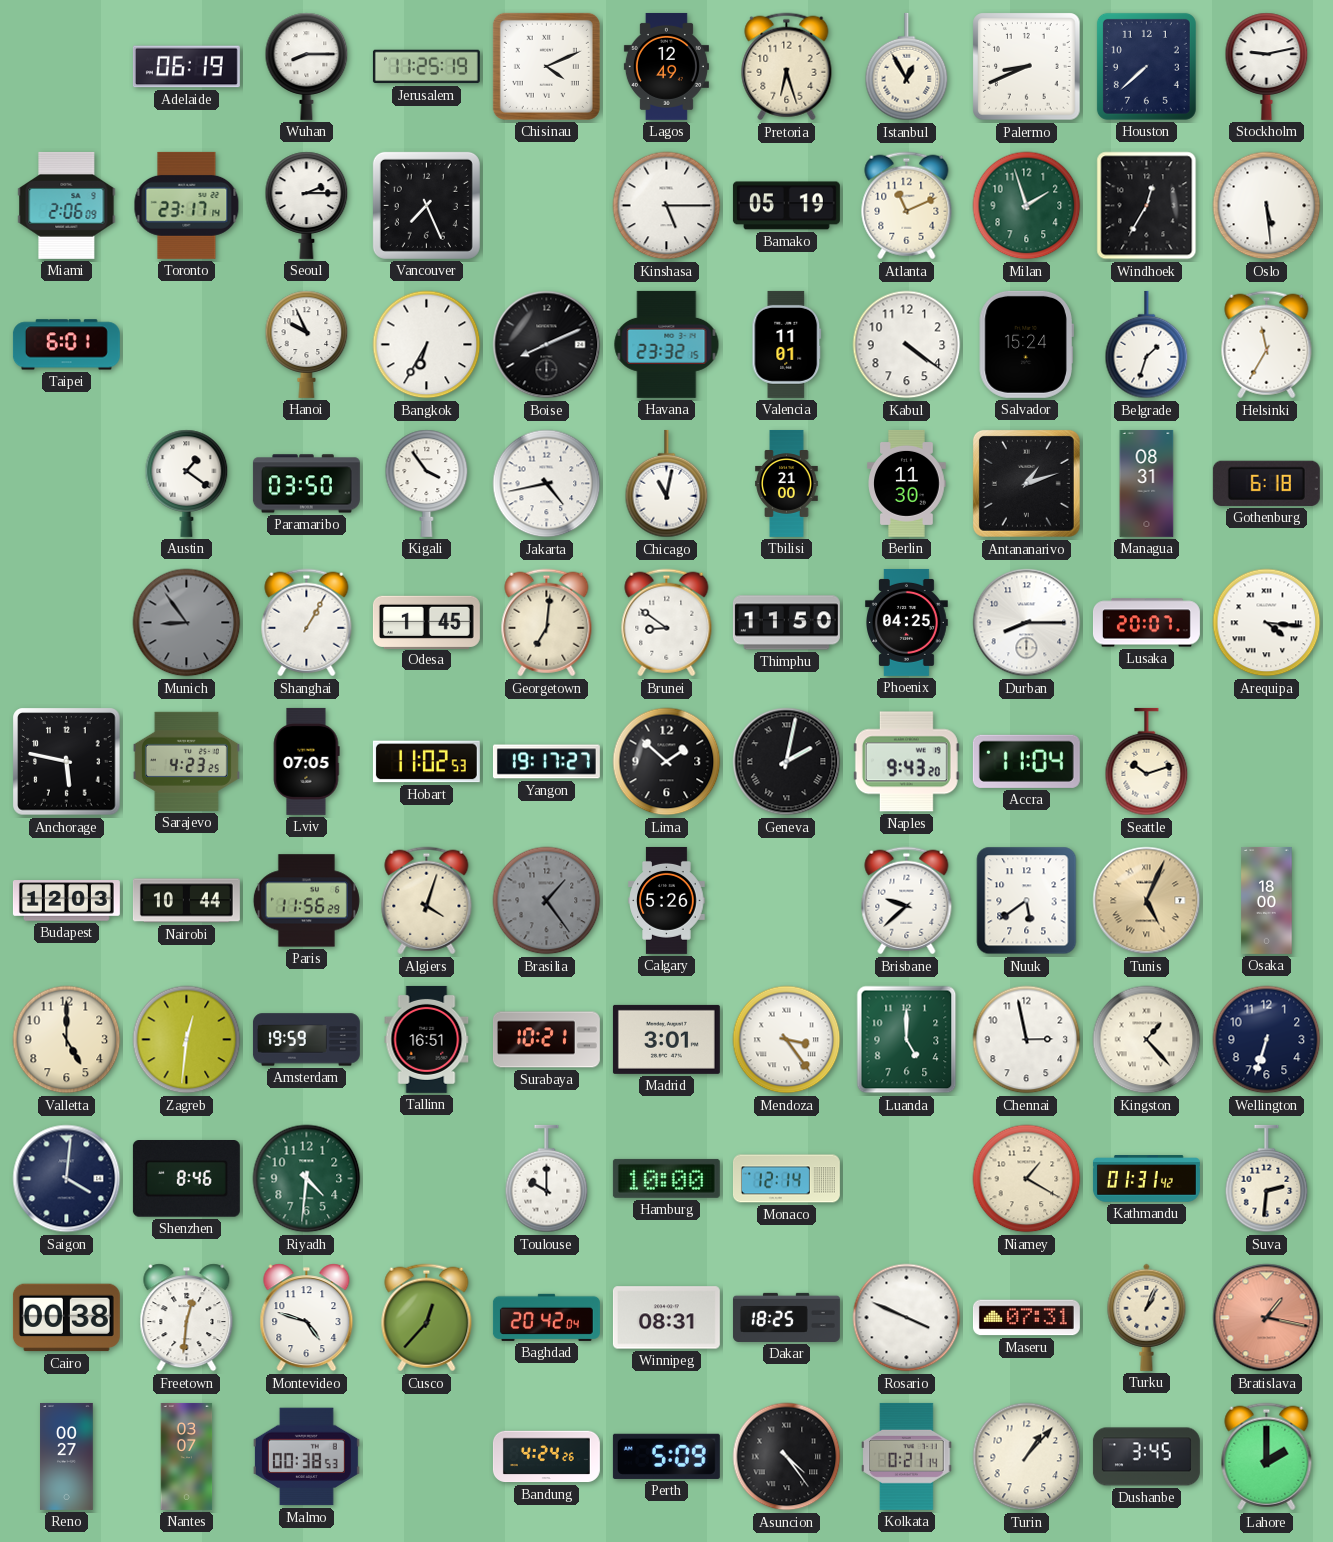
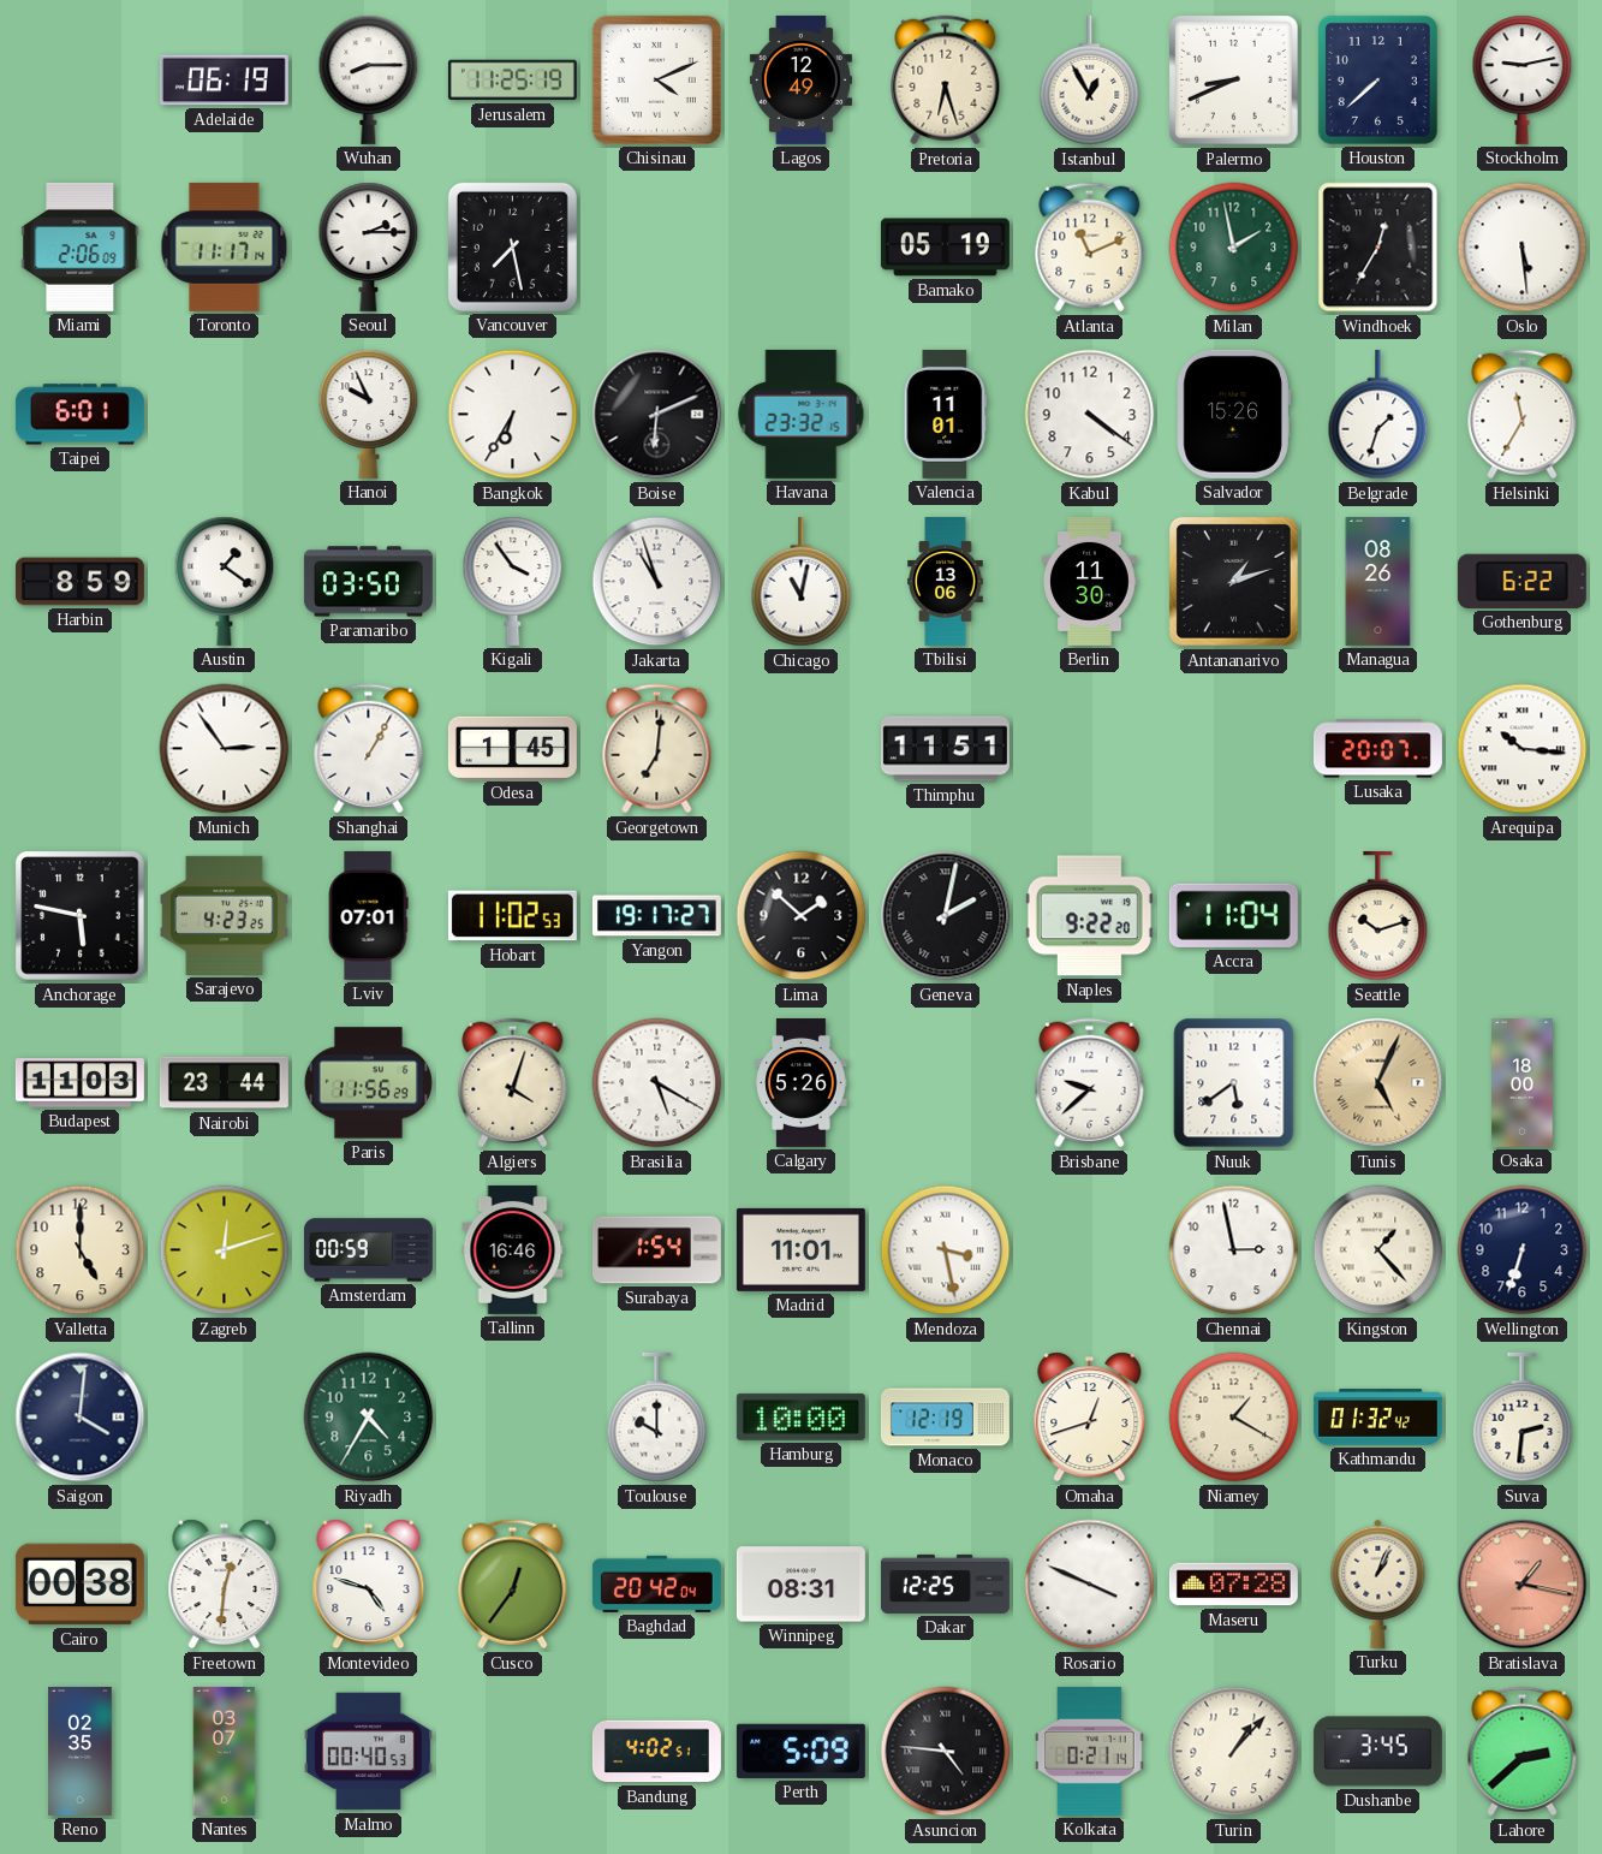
Toronto: 23:17 -> 11:17 (225, 246)
Vancouver: 7:26 -> 7:28 (512, 246)
Kinshasa: 5:15 -> none (667, 206)
Milan: 1:57 -> 1:58 (1234, 248)
Boise: 8:11 -> 6:11 (657, 415)
Salvador: 15:24 -> 15:26 (1233, 414)
Harbin: none -> 8:59 (79, 582)
Jakarta: 4:43 -> 10:57 (657, 582)
Tbilisi: 21:00 -> 13:06 (946, 581)
Managua: 08:31 -> 08:26 (1378, 581)
Gothenburg: 6:18 -> 6:22 (1521, 581)
Munich: 8:54 -> 2:54 (225, 749)
Munich dial: grey -> white (225, 749)
Brunei: 8:51 -> none (667, 623)
Thimphu: 11:50 -> 11:51 (945, 749)
Phoenix: 04:25 -> none (907, 622)
Durban: 8:15 -> none (1027, 623)
Arequipa: 4:16 -> 10:16 (1523, 749)
Lviv: 07:05 -> 07:01 (368, 915)
Naples: 9:43 -> 9:22 (1089, 916)
Budapest: 12:03 -> 11:03 (79, 1083)
Nairobi: 10:44 -> 23:44 (224, 1083)
Brasilia: 1:24 -> 5:20 (657, 1083)
Brasilia dial: grey -> white (657, 1083)
Zagreb: 12:31 -> 12:12 (225, 1250)
Amsterdam: 19:59 -> 00:59 (368, 1250)
Tallinn: 16:51 -> 16:46 (513, 1249)
Surabaya: 10:21 -> 1:54 (656, 1250)
Madrid: 3:01 -> 11:01 (800, 1249)
Mendoza: 3:24 -> 3:28 (946, 1250)
Luanda: 5:00 -> none (907, 1040)
Shenzhen: 8:46 -> none (186, 1179)
Riyadh: 4:31 -> 4:35 (369, 1418)
Monaco: 12:14 -> 12:19 (945, 1418)
Omaha: none -> 12:42 (1090, 1418)
Kathmandu: 01:31 -> 01:32 (1377, 1418)
Cusco: 12:37 -> 12:36 (513, 1585)
Dakar: 18:25 -> 12:25 (945, 1583)
Maseru: 07:31 -> 07:28 (1233, 1585)
Reno: 00:27 -> 02:35 (81, 1751)
Malmo: 00:38 -> 00:40 (368, 1752)
Bandung: 4:24 -> 4:02 (656, 1752)
Asuncion: 4:24 -> 4:46 (946, 1752)
Lahore: 2:00 -> 2:38 (1523, 1752)
